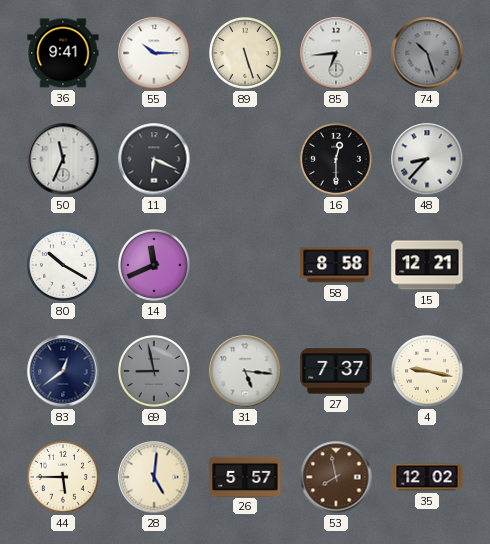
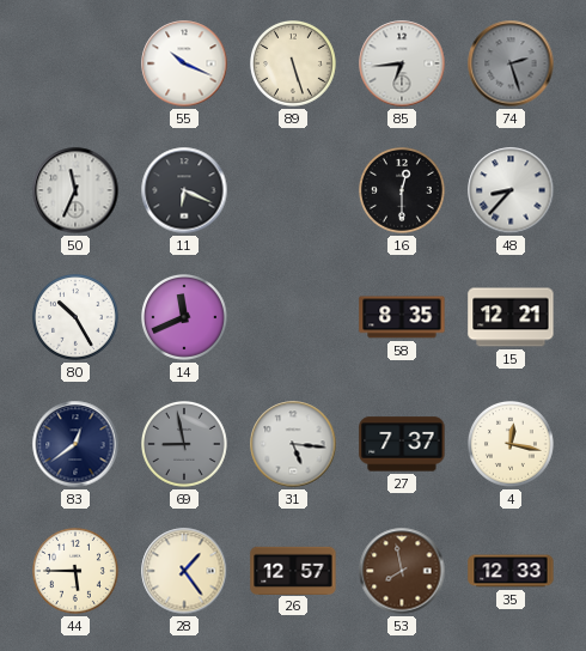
36: 9:41 -> none (63, 53)
55: 10:15 -> 10:19 (184, 63)
74: 10:27 -> 2:27 (511, 63)
80: 10:20 -> 10:25 (77, 318)
58: 8:58 -> 8:35 (402, 317)
4: 9:17 -> 12:17 (512, 445)
28: 5:01 -> 1:24 (184, 571)
26: 5:57 -> 12:57 (293, 570)
35: 12:02 -> 12:33 (511, 571)
